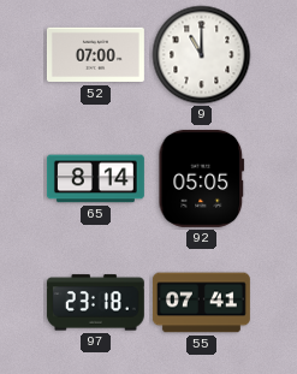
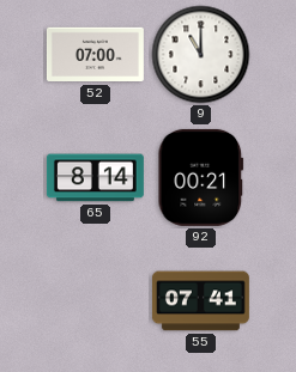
92: 05:05 -> 00:21 (201, 177)
97: 23:18 -> none (95, 303)
